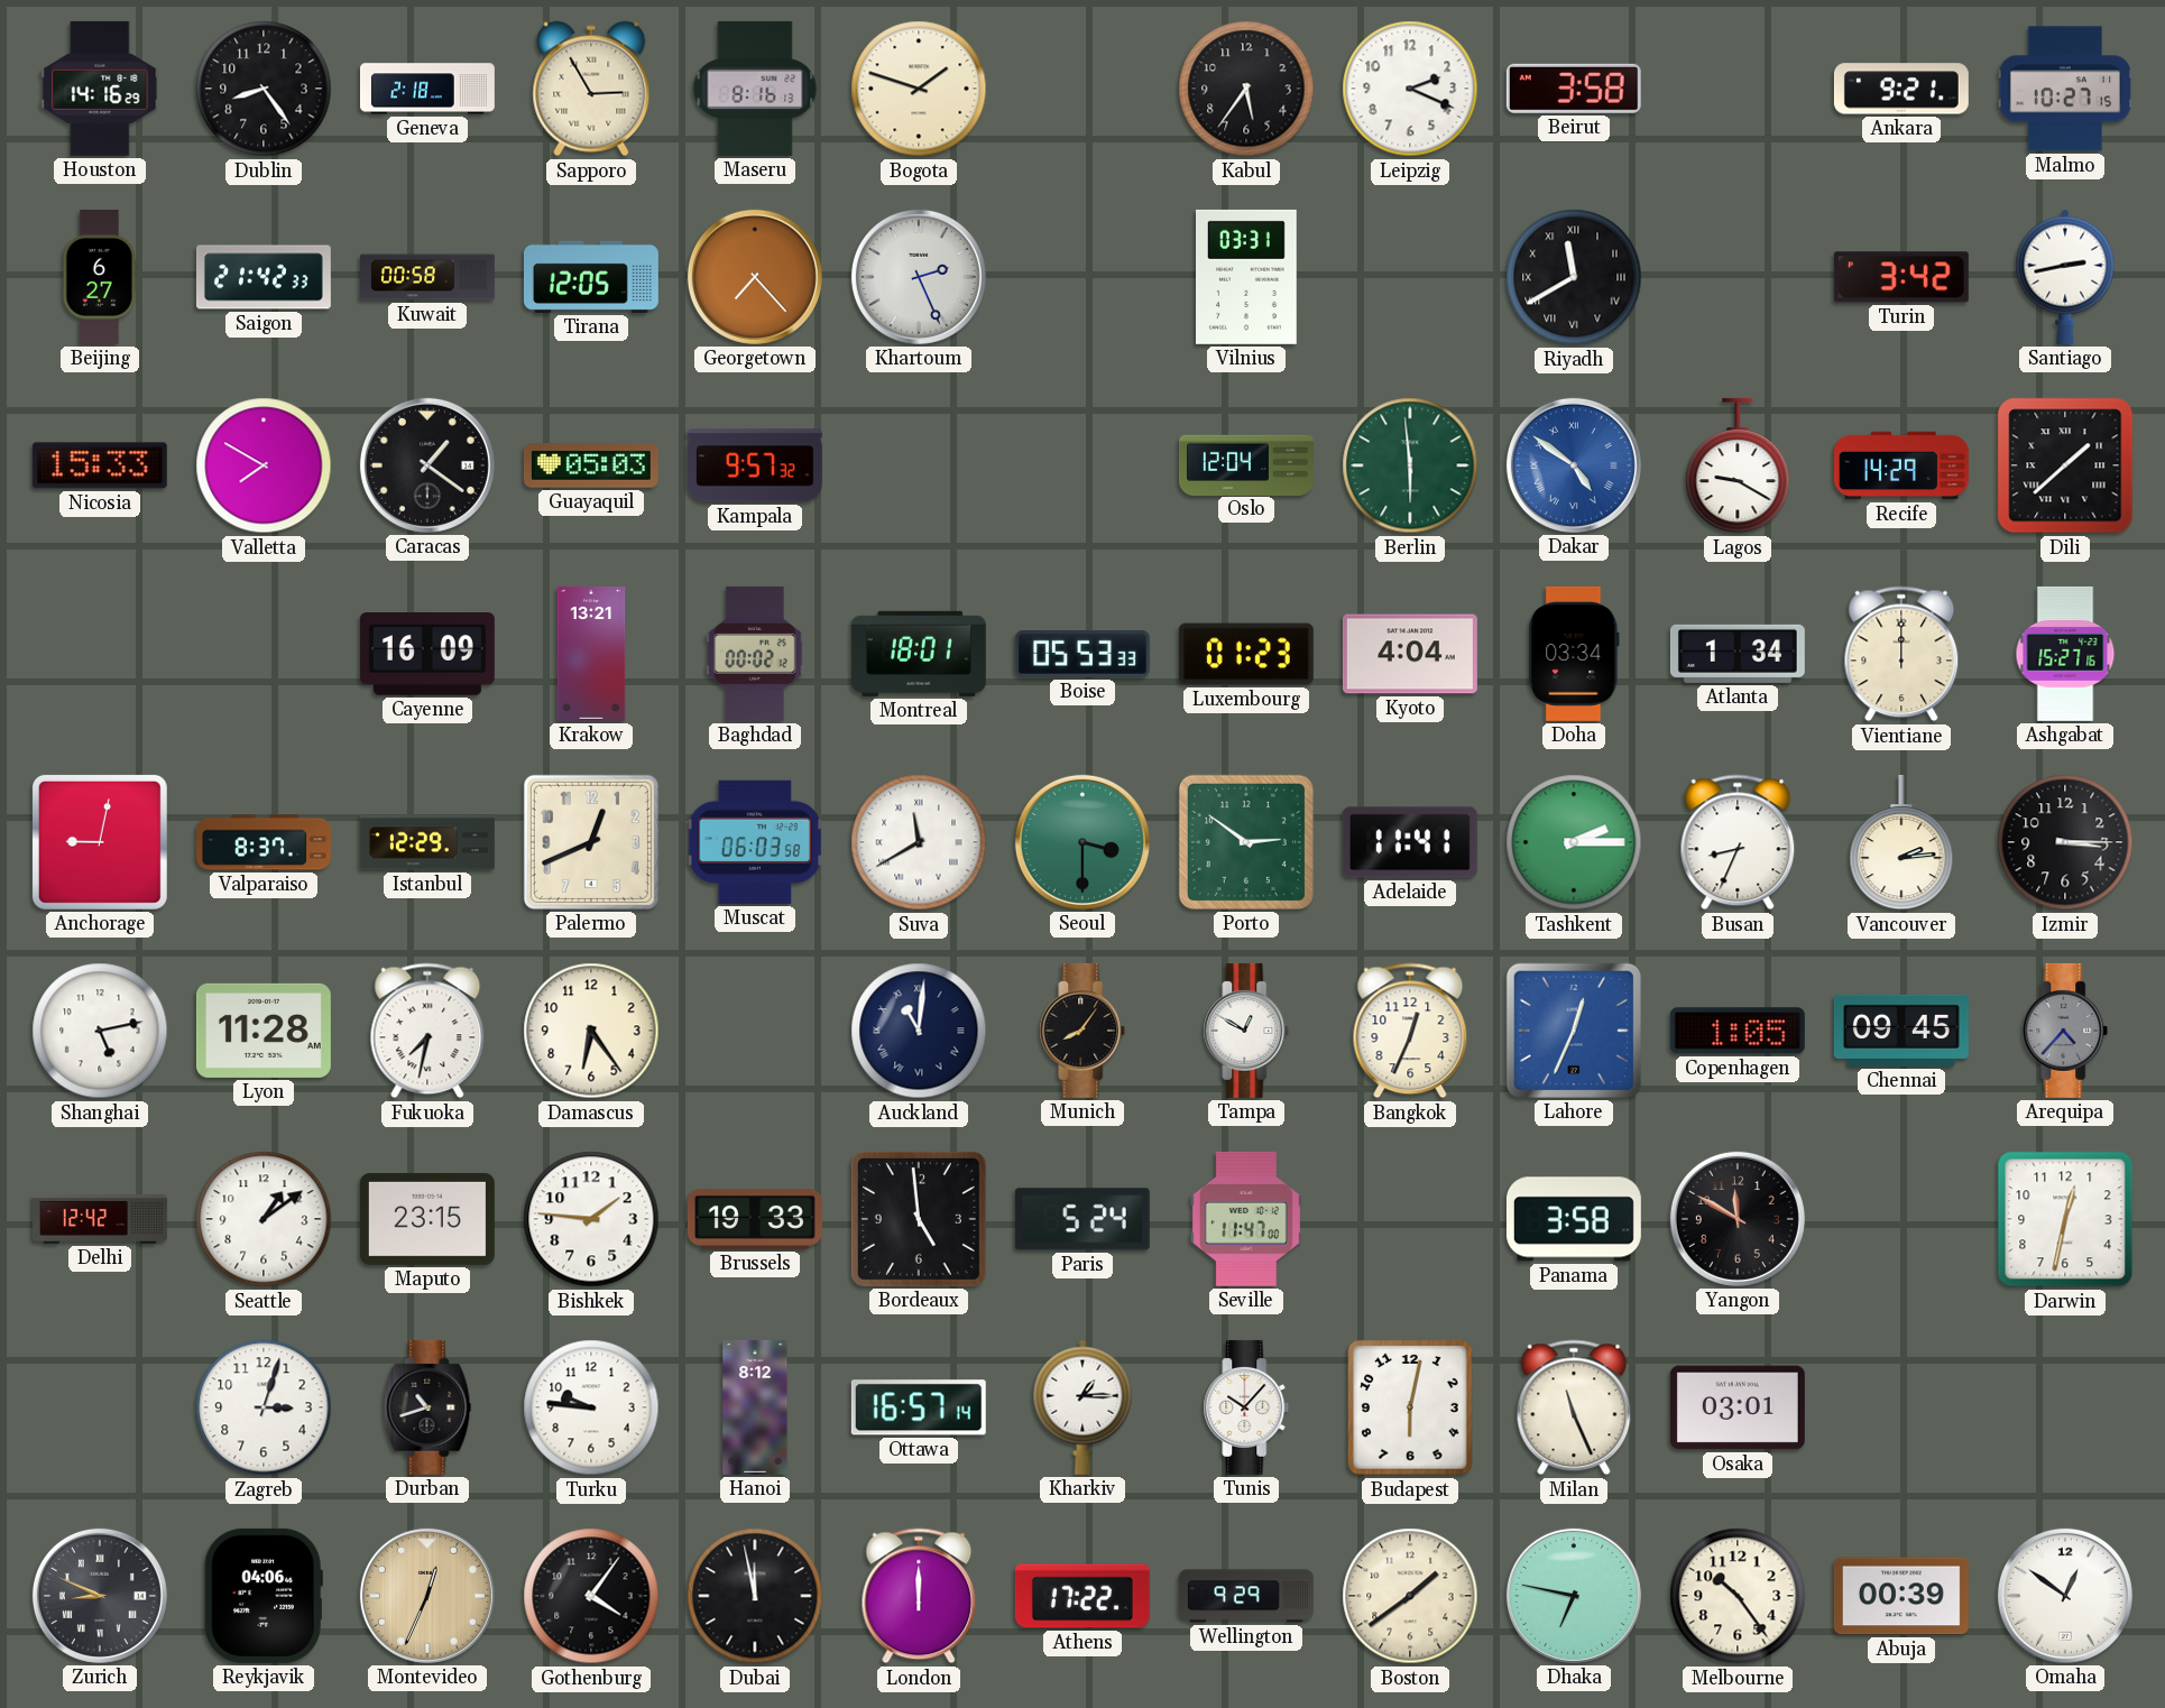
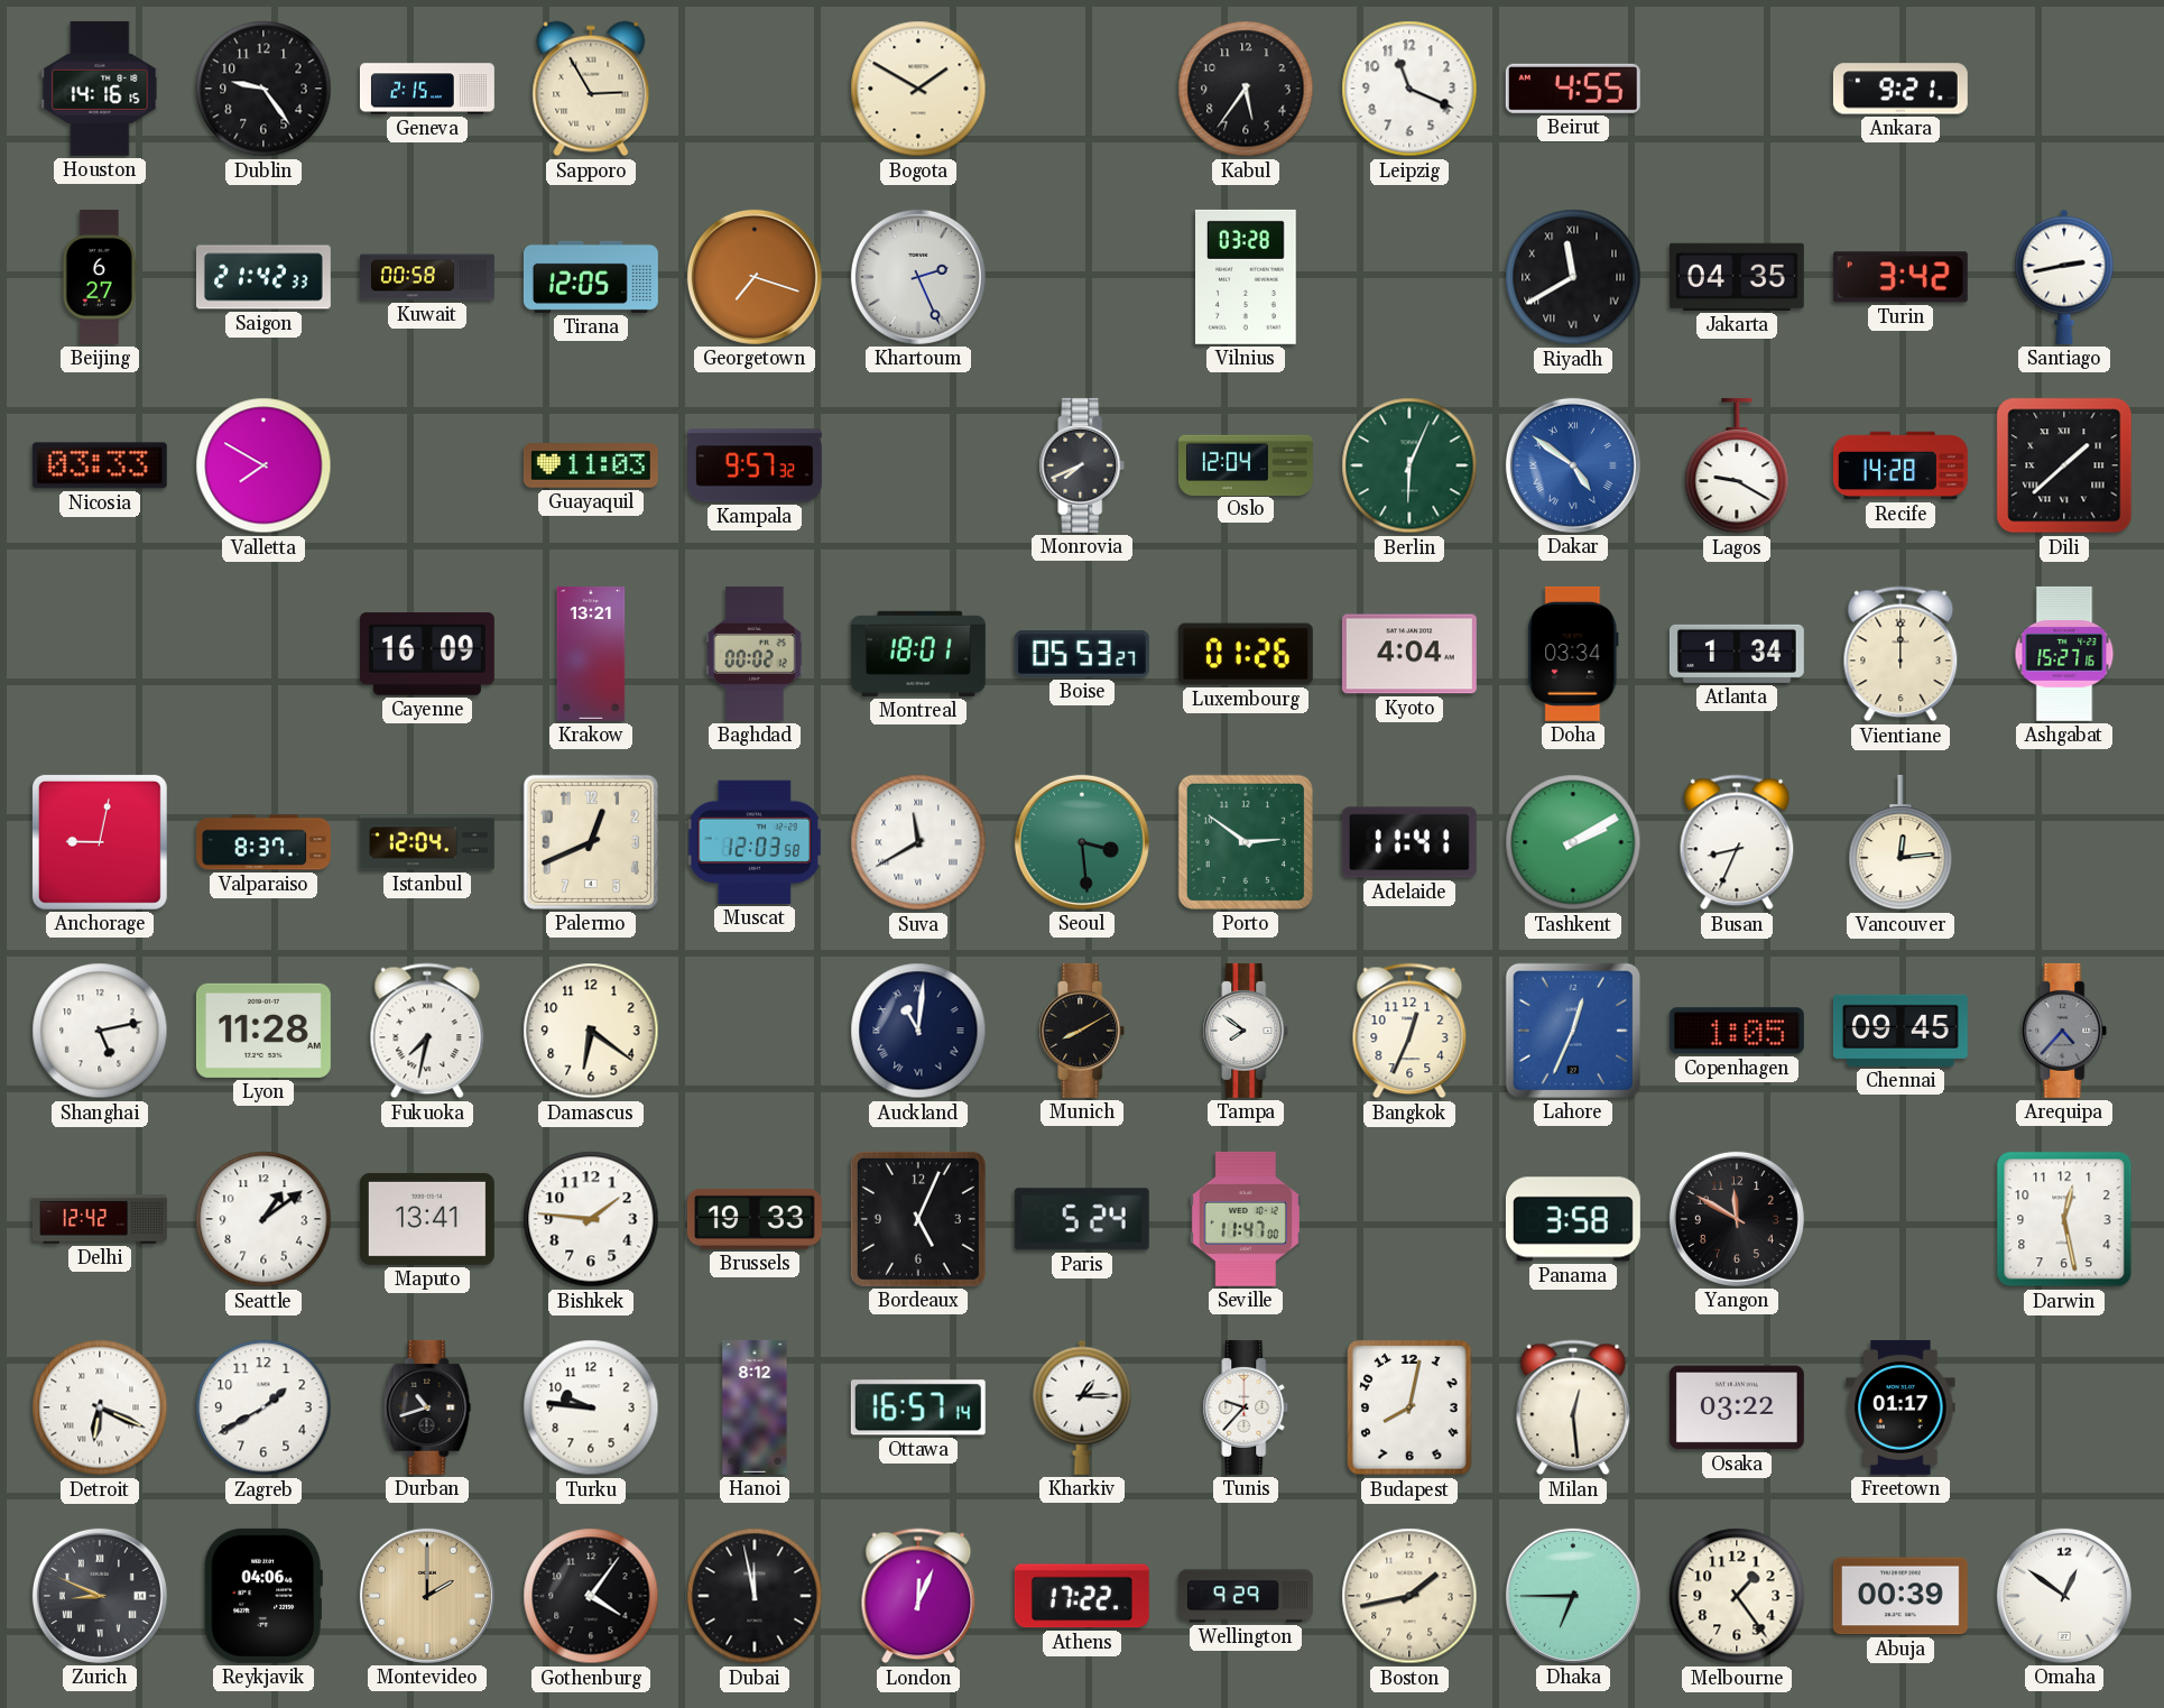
Houston: 14:16:29 -> 14:16:15 (100, 89)
Dublin: 8:24 -> 9:24 (263, 89)
Geneva: 2:18 -> 2:15 (427, 89)
Maseru: 8:16 -> none (755, 89)
Bogota: 1:48 -> 1:50 (918, 89)
Leipzig: 2:19 -> 11:19 (1409, 89)
Beirut: 3:58 -> 4:55 (1573, 89)
Malmo: 10:27 -> none (2065, 89)
Georgetown: 7:23 -> 7:18 (755, 277)
Vilnius: 03:31 -> 03:28 (1247, 277)
Jakarta: none -> 04:35 (1737, 277)
Nicosia: 15:33 -> 03:33 (100, 465)
Caracas: 1:21 -> none (427, 465)
Guayaquil: 05:03 -> 11:03 (591, 465)
Monrovia: none -> 7:41 (1082, 465)
Berlin: 5:59 -> 6:04 (1409, 465)
Recife: 14:29 -> 14:28 (1901, 465)
Boise: 05:53:33 -> 05:53:27 (1082, 654)
Luxembourg: 01:23 -> 01:26 (1246, 654)
Istanbul: 12:29 -> 12:04 (427, 842)
Muscat: 06:03 -> 12:03 (755, 842)
Seoul: 3:30 -> 3:29 (1082, 842)
Tashkent: 2:15 -> 2:10 (1573, 842)
Vancouver: 2:14 -> 12:14 (1901, 842)
Izmir: 3:15 -> none (2065, 842)
Damascus: 6:24 -> 6:21 (591, 1031)
Munich: 8:06 -> 8:10 (1082, 1031)
Tampa: 12:50 -> 7:51 (1246, 1031)
Maputo: 23:15 -> 13:41 (427, 1219)
Bordeaux: 4:59 -> 5:04 (918, 1219)
Darwin: 12:32 -> 12:28 (2064, 1219)
Detroit: none -> 6:19 (100, 1407)
Zagreb: 3:03 -> 1:40 (263, 1407)
Tunis: 10:07 -> 9:37 (1246, 1407)
Budapest: 6:02 -> 8:02 (1409, 1407)
Milan: 11:26 -> 12:29 (1573, 1407)
Osaka: 03:01 -> 03:22 (1737, 1407)
Freetown: none -> 01:17 (1901, 1407)
Montevideo: 12:34 -> 2:00 (427, 1596)
London: 12:00 -> 12:04 (918, 1596)
Boston: 1:39 -> 1:43 (1409, 1596)
Dhaka: 6:47 -> 6:45 (1573, 1596)
Melbourne: 10:24 -> 1:24 (1737, 1596)
